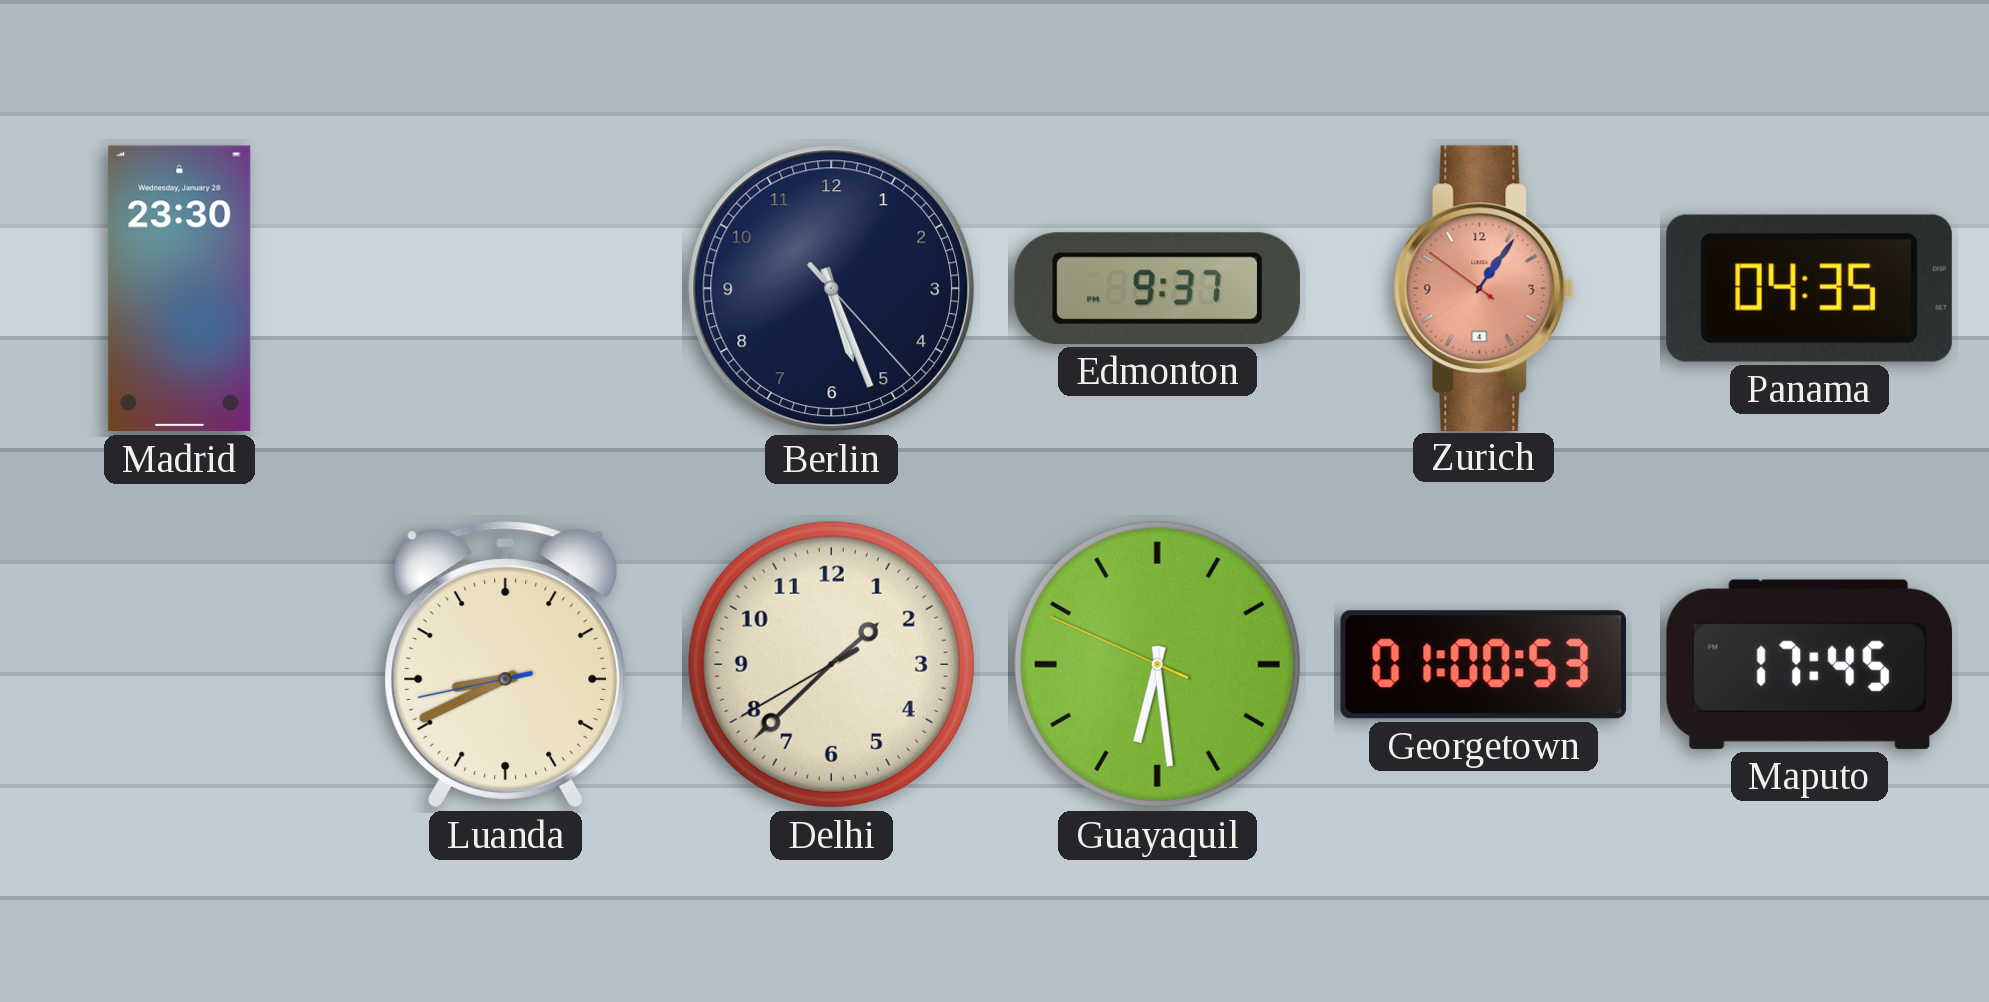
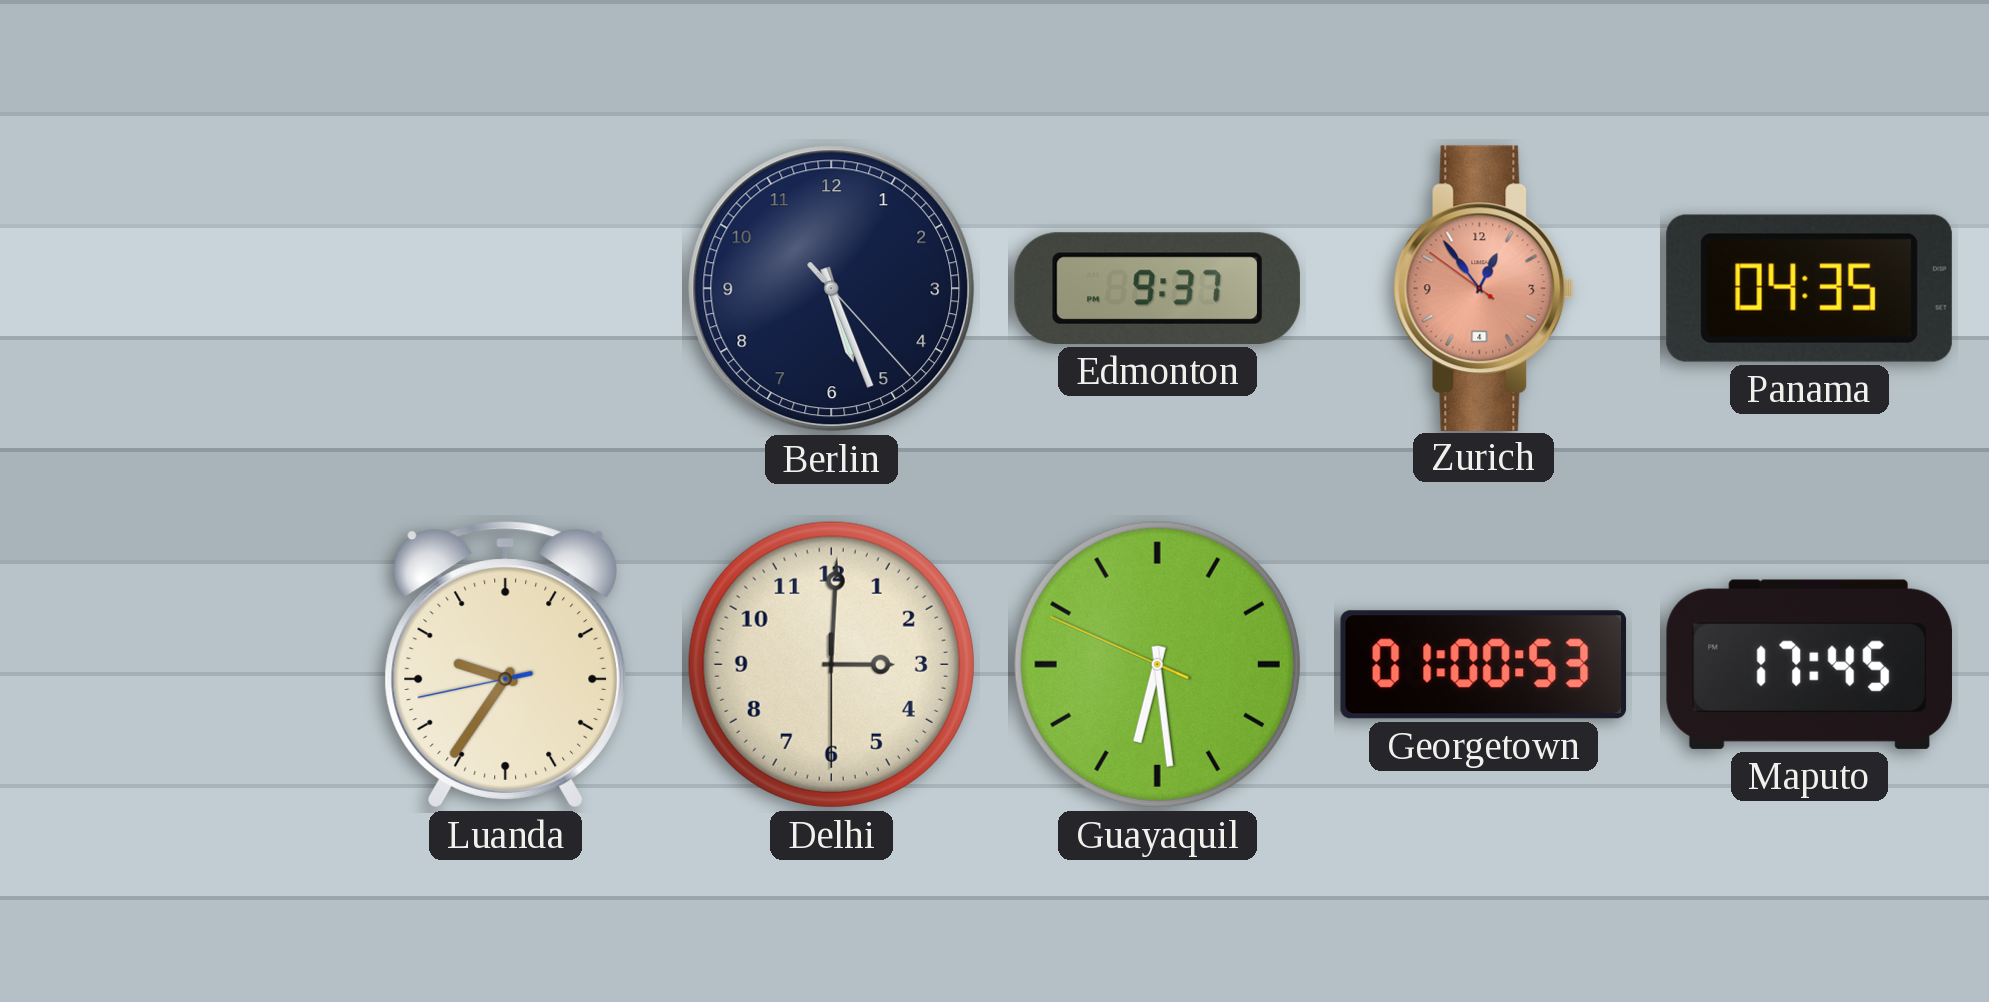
Madrid: 23:30 -> none (180, 289)
Zurich: 1:05 -> 12:53 (1483, 288)
Luanda: 8:40 -> 9:35 (506, 665)
Delhi: 1:37 -> 3:00 (831, 664)
